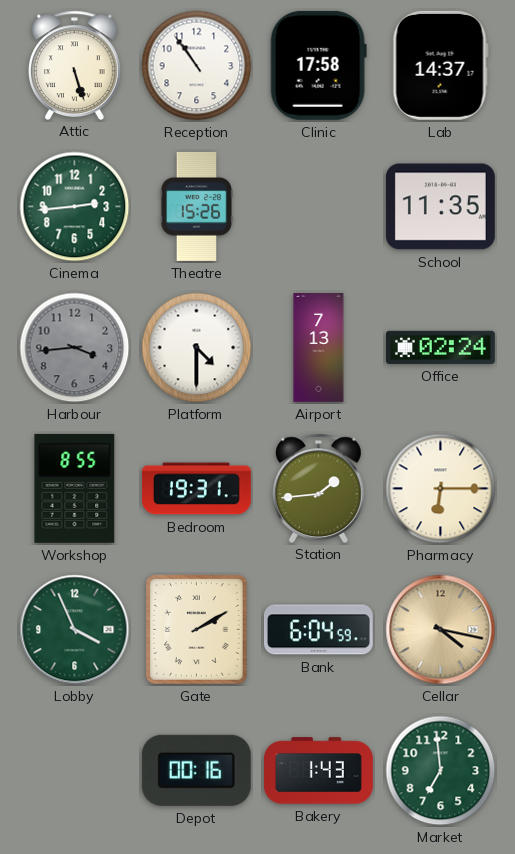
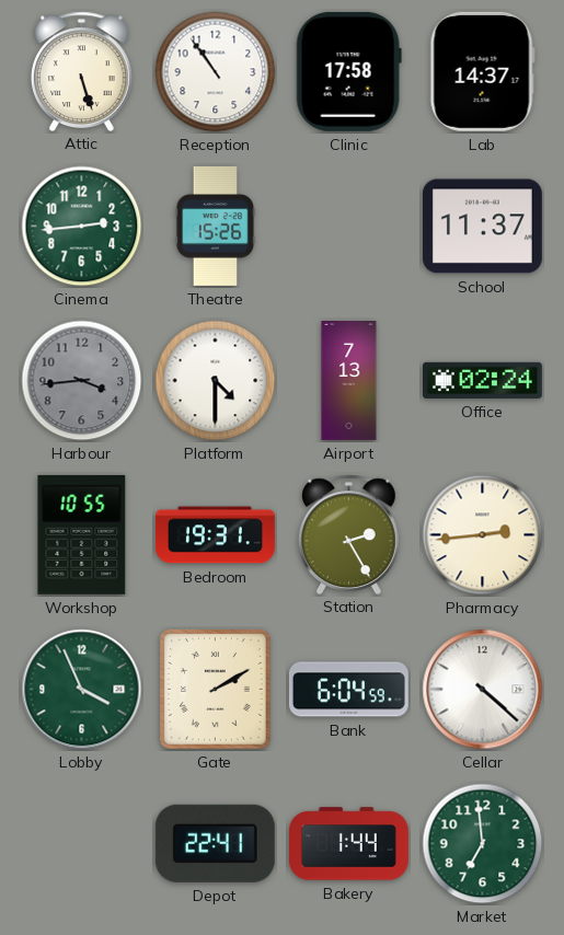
School: 11:35 -> 11:37 (482, 227)
Workshop: 8:55 -> 10:55 (82, 534)
Station: 1:44 -> 2:25 (349, 534)
Pharmacy: 6:15 -> 2:44 (483, 535)
Cellar: 4:17 -> 4:22 (483, 690)
Cellar dial: champagne -> white (483, 690)
Depot: 00:16 -> 22:41 (215, 843)
Bakery: 1:43 -> 1:44 (348, 844)
